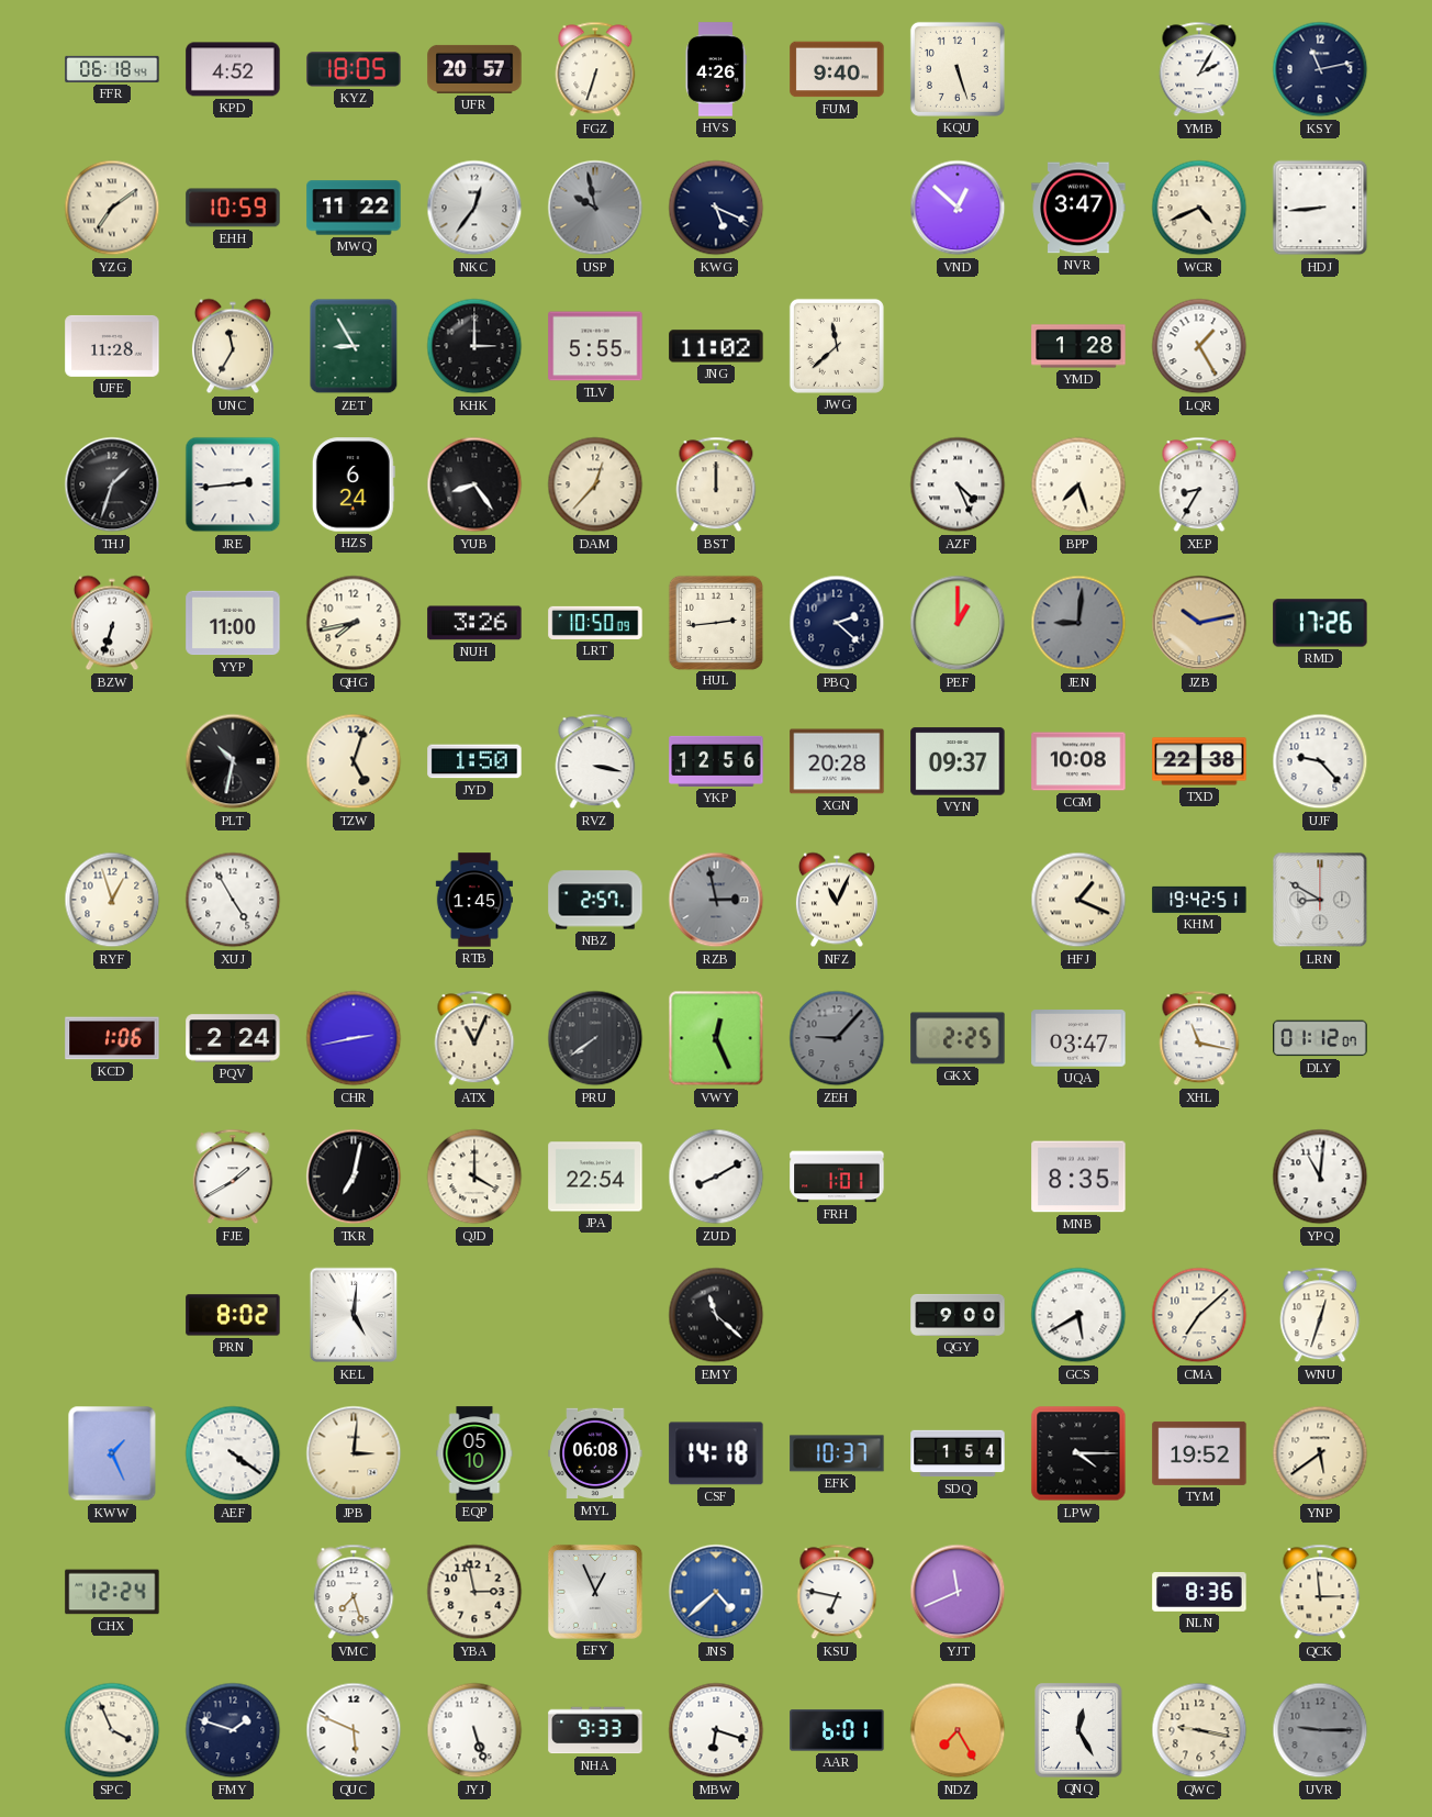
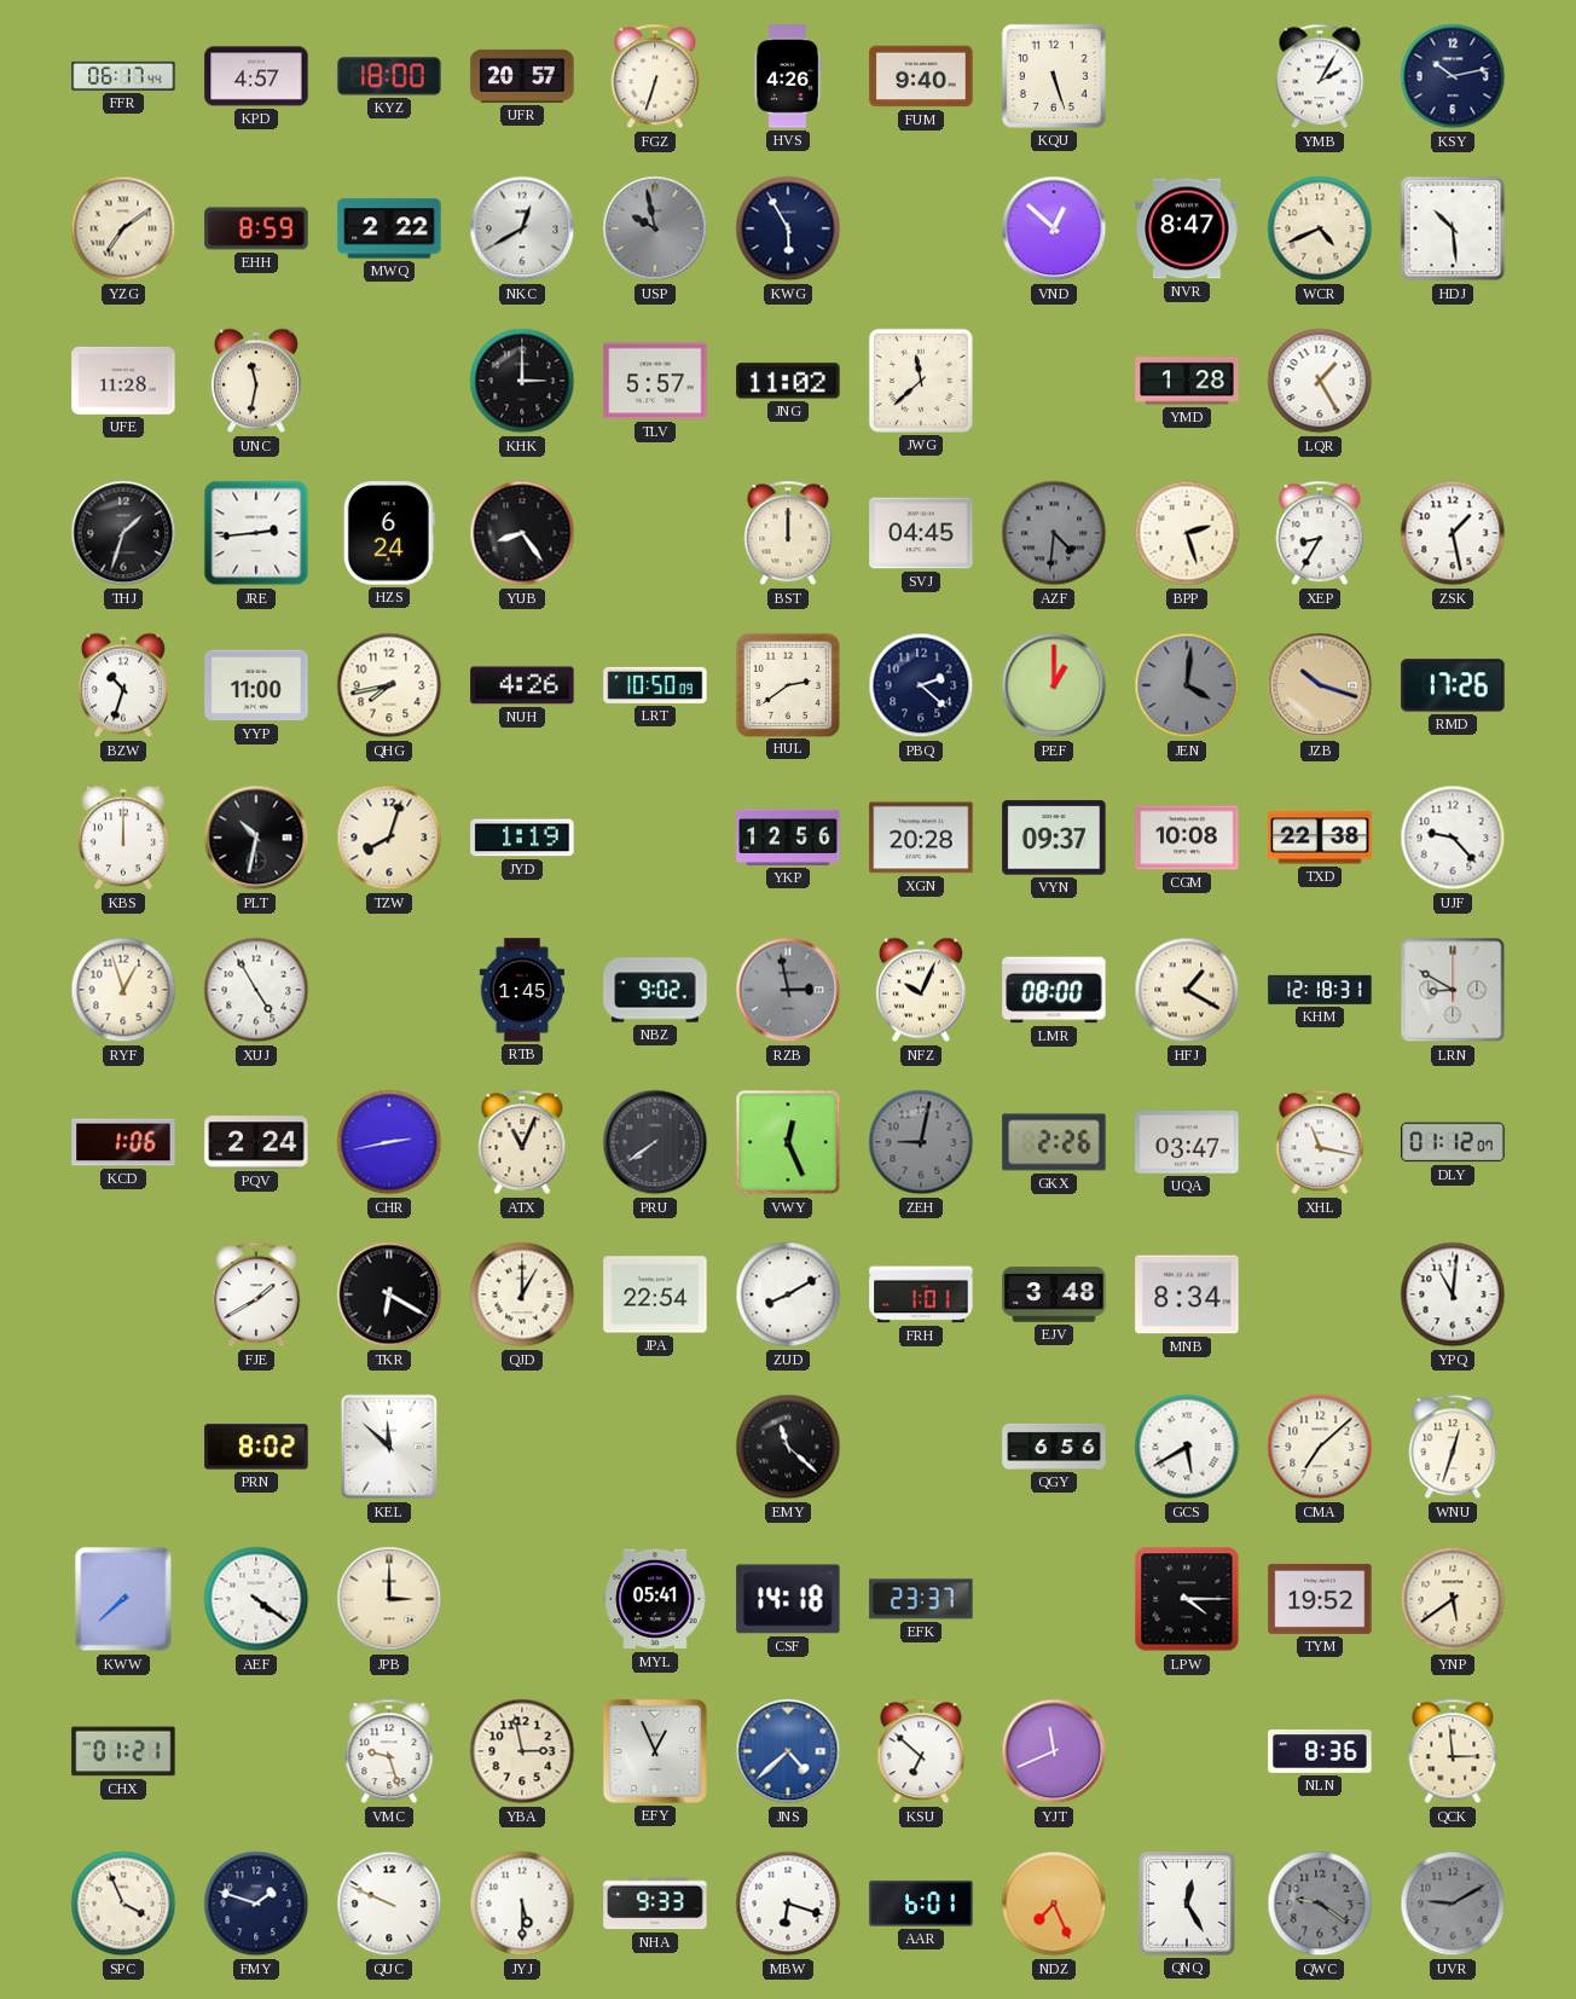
FFR: 06:18 -> 06:17 (123, 76)
KPD: 4:52 -> 4:57 (256, 76)
KYZ: 18:05 -> 18:00 (389, 76)
KSY: 11:13 -> 10:13 (1453, 76)
EHH: 10:59 -> 8:59 (256, 228)
MWQ: 11:22 -> 2:22 (389, 228)
NKC: 12:36 -> 12:40 (522, 228)
KWG: 5:19 -> 5:55 (788, 228)
NVR: 3:47 -> 8:47 (1187, 228)
HDJ: 8:44 -> 10:29 (1453, 228)
UNC: 11:35 -> 11:32 (256, 381)
ZET: 8:55 -> none (354, 346)
TLV: 5:55 -> 5:57 (655, 381)
DAM: 12:37 -> none (595, 484)
SVJ: none -> 04:45 (921, 533)
AZF: 4:26 -> 4:31 (1054, 533)
AZF dial: white -> grey (1054, 533)
BPP: 7:27 -> 2:27 (1187, 533)
ZSK: none -> 1:28 (1453, 533)
BZW: 6:33 -> 10:33 (123, 685)
NUH: 3:26 -> 4:26 (522, 685)
HUL: 2:44 -> 2:39 (787, 684)
JEN: 9:01 -> 4:01 (1187, 685)
JZB: 10:13 -> 10:18 (1320, 685)
KBS: none -> 12:00 (123, 838)
TZW: 5:03 -> 8:03 (389, 838)
JYD: 1:50 -> 1:19 (522, 838)
RVZ: 3:17 -> none (595, 761)
NBZ: 2:57 -> 9:02 (655, 990)
NFZ: 11:04 -> 10:04 (921, 990)
LMR: none -> 08:00 (1054, 990)
HFJ: 1:19 -> 1:20 (1187, 990)
KHM: 19:42 -> 12:18 (1320, 990)
ZEH: 9:07 -> 9:02 (921, 1142)
GKX: 2:25 -> 2:26 (1054, 1142)
TKR: 7:02 -> 6:20 (389, 1294)
QJD: 4:00 -> 1:00 (522, 1294)
EJV: none -> 3:48 (1054, 1294)
MNB: 8:35 -> 8:34 (1187, 1294)
KEL: 5:01 -> 11:52 (389, 1447)
QGY: 9:00 -> 6:56 (1054, 1447)
KWW: 1:26 -> 7:38 (123, 1599)
JPB: 3:01 -> 3:00 (389, 1599)
EQP: 05:10 -> none (474, 1453)
MYL: 06:08 -> 05:41 (655, 1599)
EFK: 10:37 -> 23:37 (921, 1599)
SDQ: 1:54 -> none (958, 1453)
CHX: 12:24 -> 01:21 (123, 1751)
VMC: 7:27 -> 9:27 (389, 1751)
KSU: 6:47 -> 6:52 (921, 1751)
QUC: 5:49 -> 9:49 (389, 1904)
JYJ: 5:27 -> 5:30 (522, 1904)
NDZ: 7:25 -> 7:26 (1054, 1904)
QWC: 9:17 -> 9:21 (1320, 1904)
QWC dial: cream -> grey (1320, 1904)
UVR: 9:15 -> 9:10 (1453, 1904)
